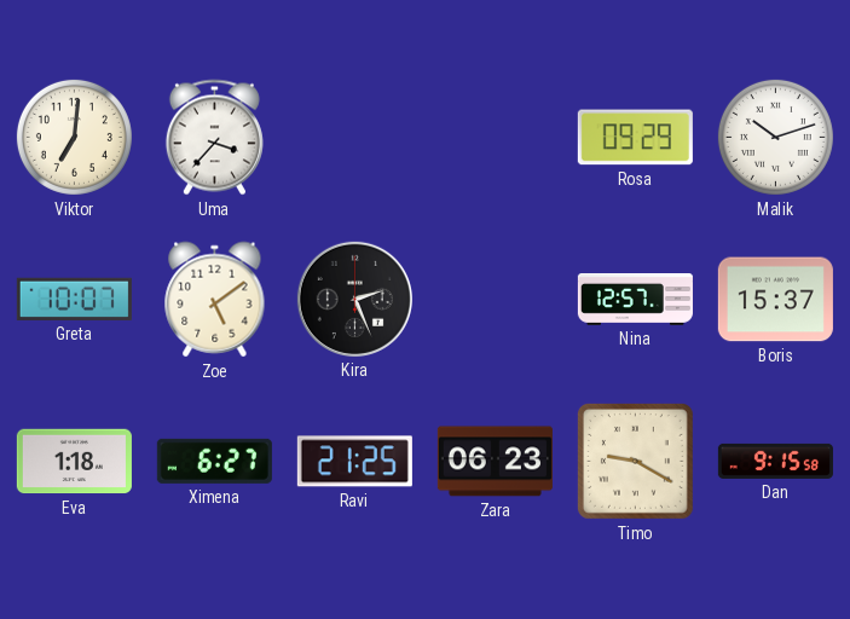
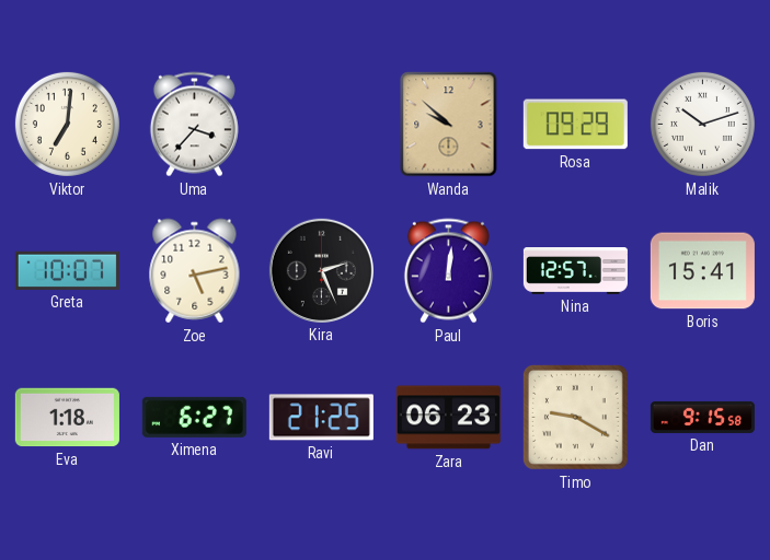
Wanda: none -> 9:52 (449, 125)
Zoe: 5:09 -> 5:13 (195, 271)
Paul: none -> 12:01 (448, 271)
Boris: 15:37 -> 15:41 (702, 271)
